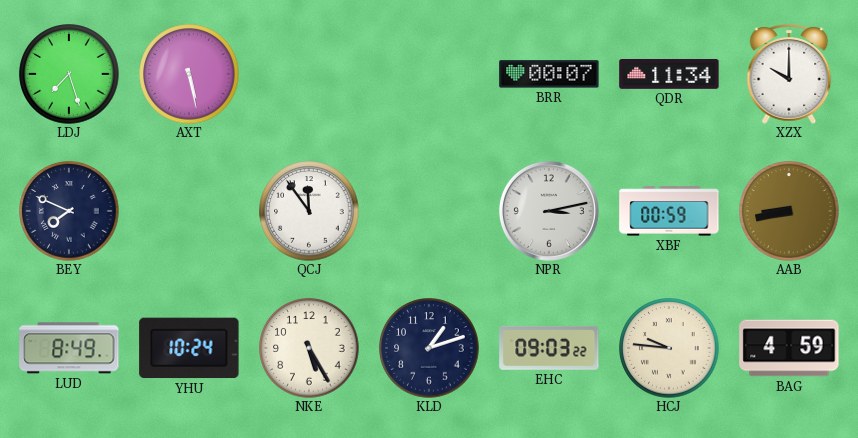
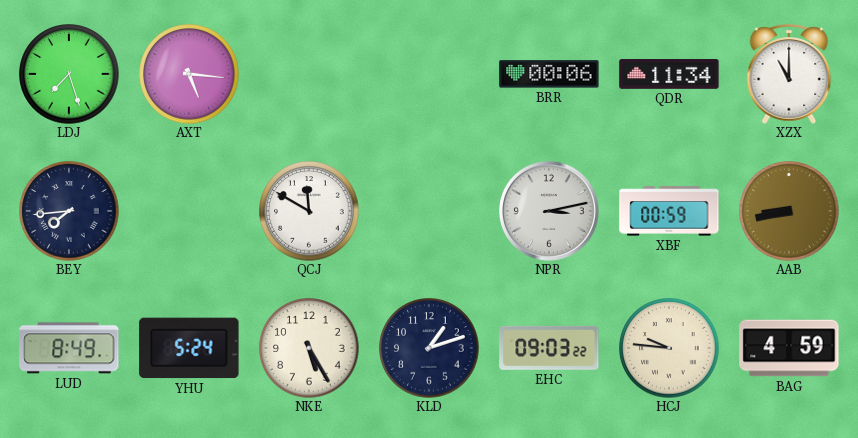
AXT: 5:28 -> 5:16 (189, 74)
BRR: 00:07 -> 00:06 (549, 74)
XZX: 10:00 -> 11:00 (789, 74)
BEY: 7:49 -> 7:44 (69, 211)
QCJ: 11:54 -> 11:50 (309, 211)
YHU: 10:24 -> 5:24 (189, 348)
